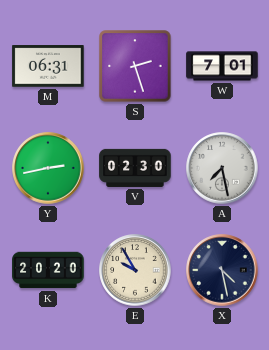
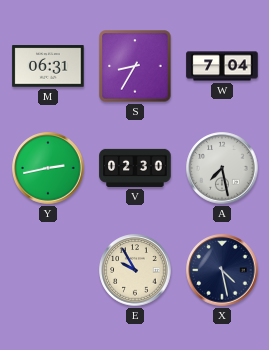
S: 2:27 -> 8:35 (135, 66)
W: 7:01 -> 7:04 (222, 66)
K: 20:20 -> none (48, 270)
